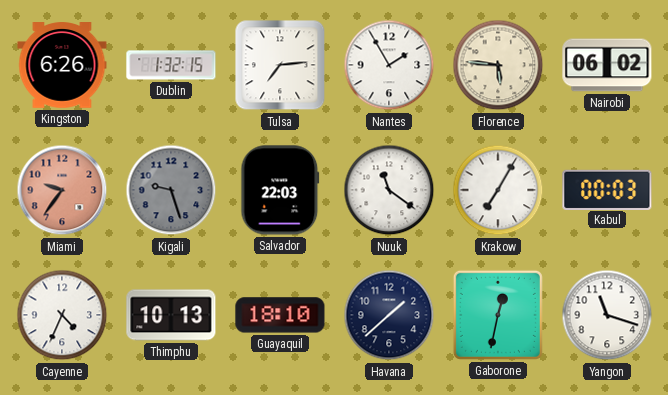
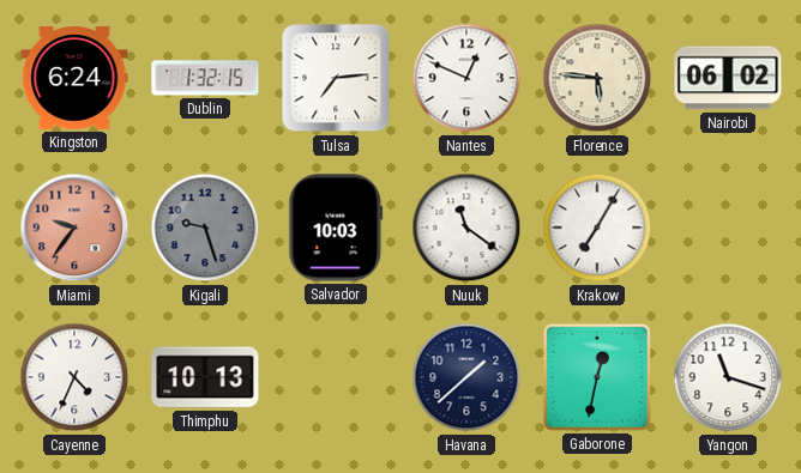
Kingston: 6:26 -> 6:24 (74, 78)
Nantes: 1:55 -> 12:49 (466, 78)
Salvador: 22:03 -> 10:03 (336, 228)
Kabul: 00:03 -> none (607, 189)
Guayaquil: 18:10 -> none (280, 315)
